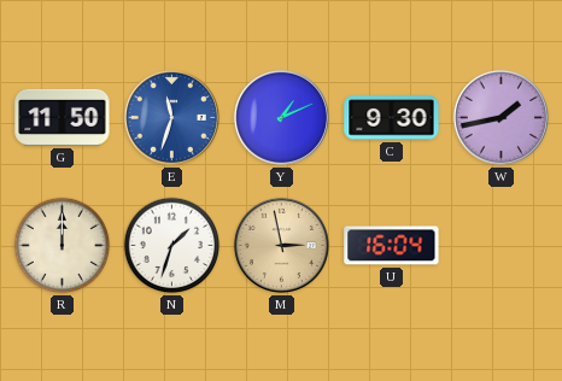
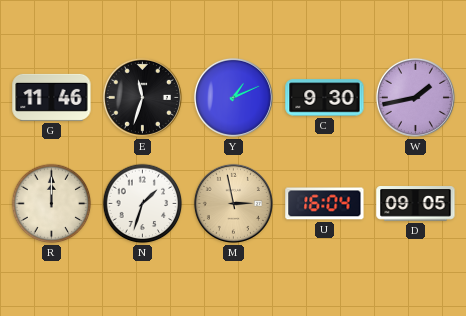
G: 11:50 -> 11:46 (52, 97)
E dial: blue -> black (142, 97)
D: none -> 09:05 (416, 204)
